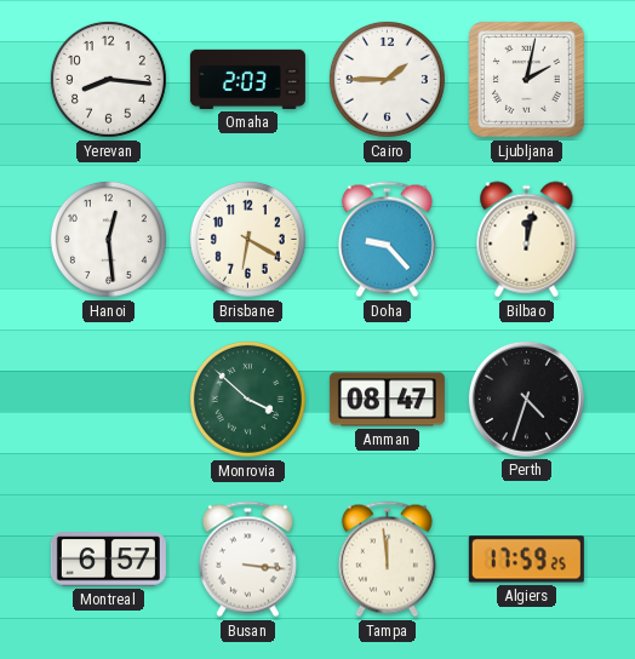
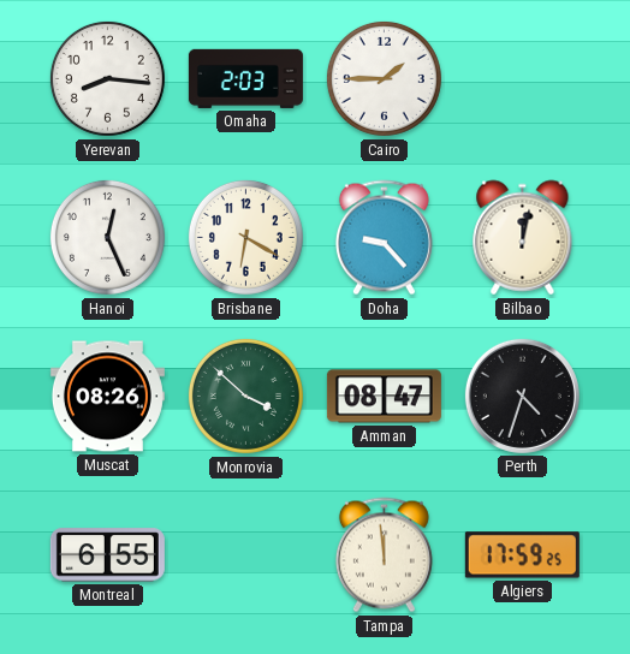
Ljubljana: 2:02 -> none (527, 80)
Hanoi: 12:29 -> 12:26 (107, 237)
Muscat: none -> 08:26 (107, 397)
Montreal: 6:57 -> 6:55 (107, 555)
Busan: 3:16 -> none (247, 560)
